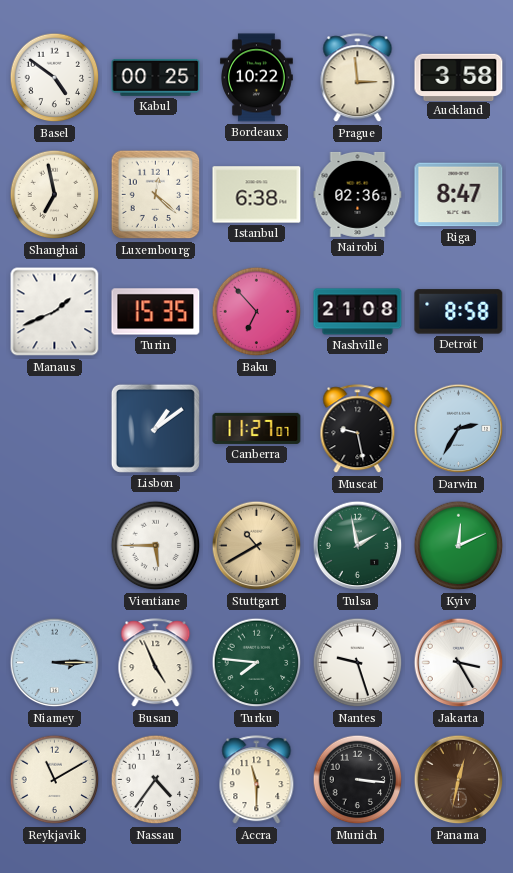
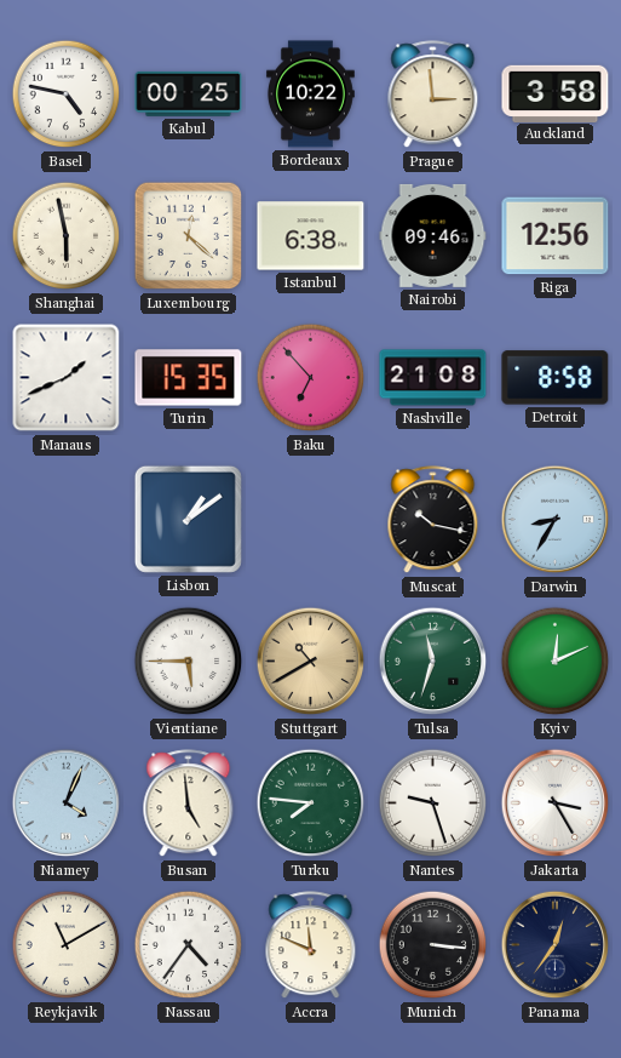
Basel: 4:51 -> 4:47 (67, 95)
Shanghai: 6:58 -> 5:58 (67, 236)
Nairobi: 02:36 -> 09:46 (433, 235)
Riga: 8:47 -> 12:56 (556, 236)
Canberra: 11:27 -> none (257, 428)
Muscat: 9:28 -> 10:17 (433, 520)
Darwin: 2:35 -> 8:35 (556, 520)
Tulsa: 1:58 -> 11:33 (433, 662)
Niamey: 3:15 -> 4:04 (67, 803)
Busan: 4:56 -> 4:59 (189, 803)
Accra: 11:30 -> 11:49 (311, 945)
Panama: 12:32 -> 12:36 (556, 945)
Panama dial: brown -> navy (556, 945)
